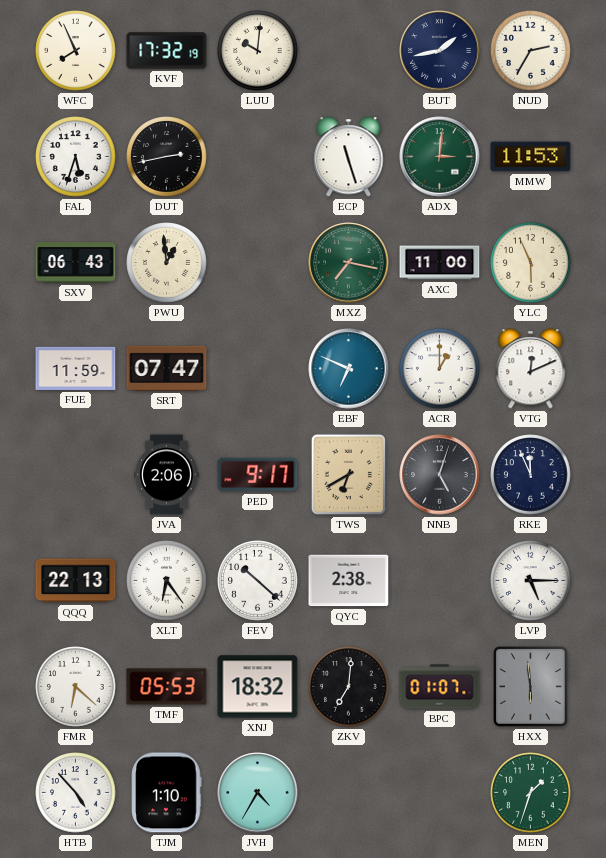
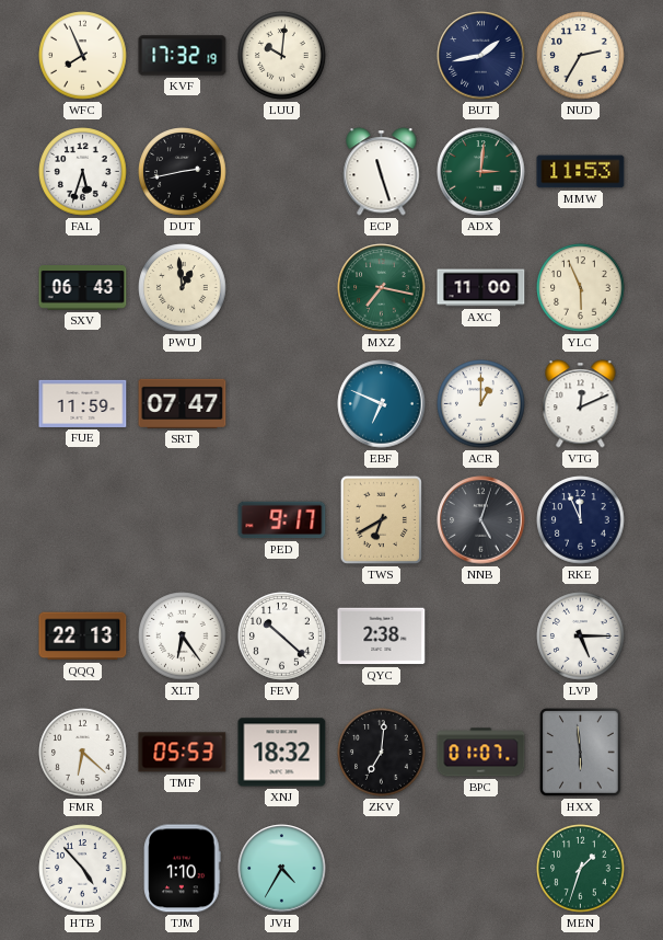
JVA: 2:06 -> none (167, 475)
